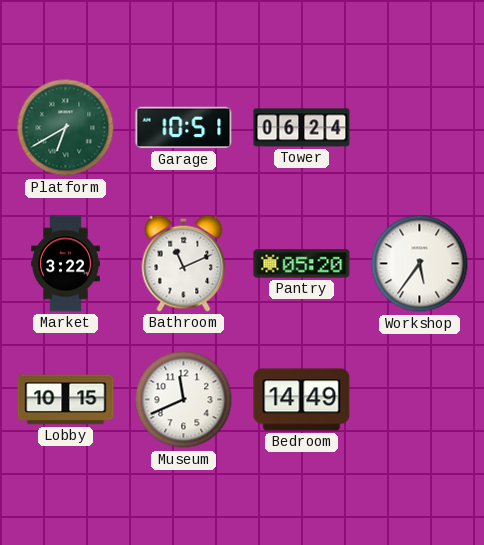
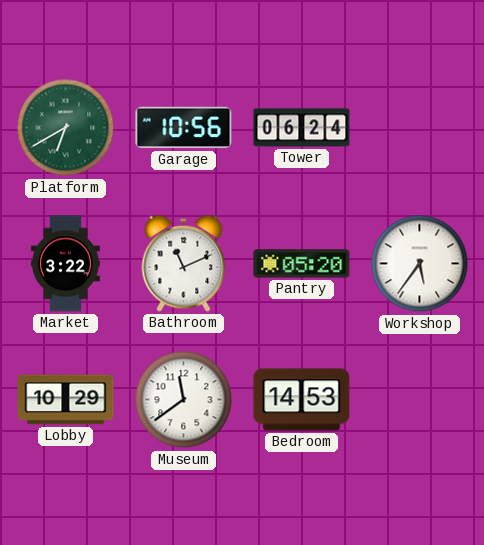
Garage: 10:51 -> 10:56 (184, 128)
Lobby: 10:15 -> 10:29 (66, 400)
Museum: 11:41 -> 11:39 (184, 400)
Bedroom: 14:49 -> 14:53 (302, 400)
